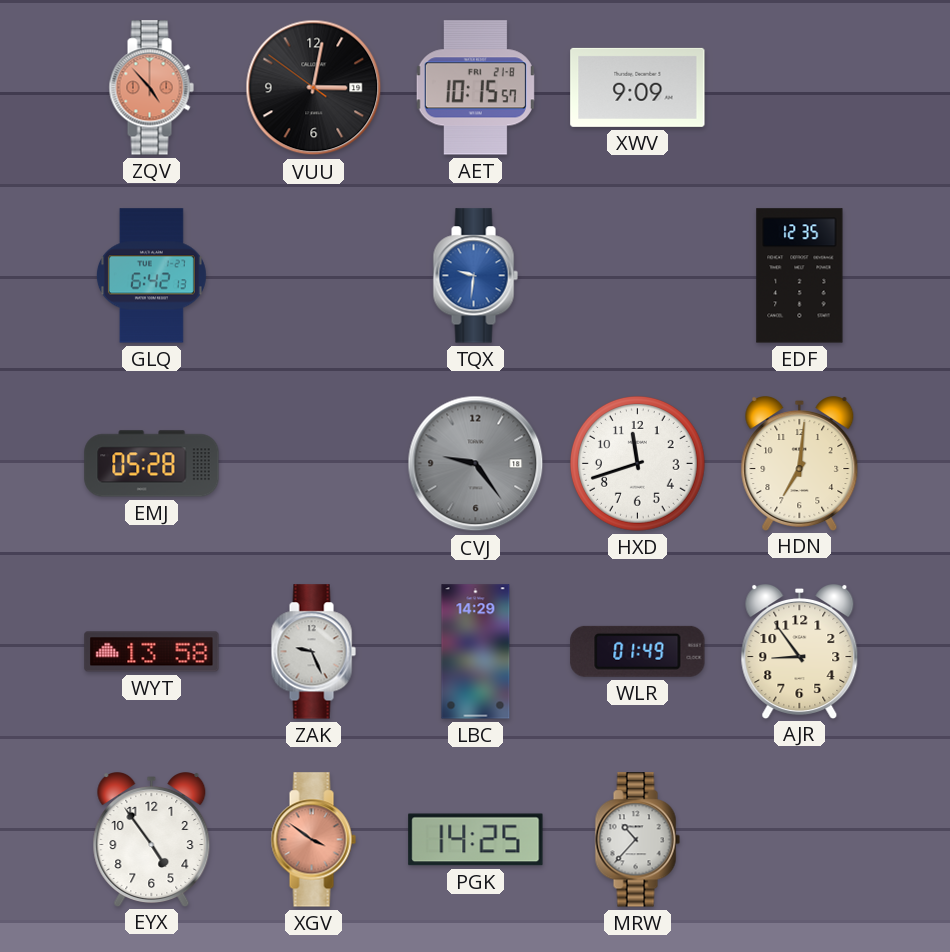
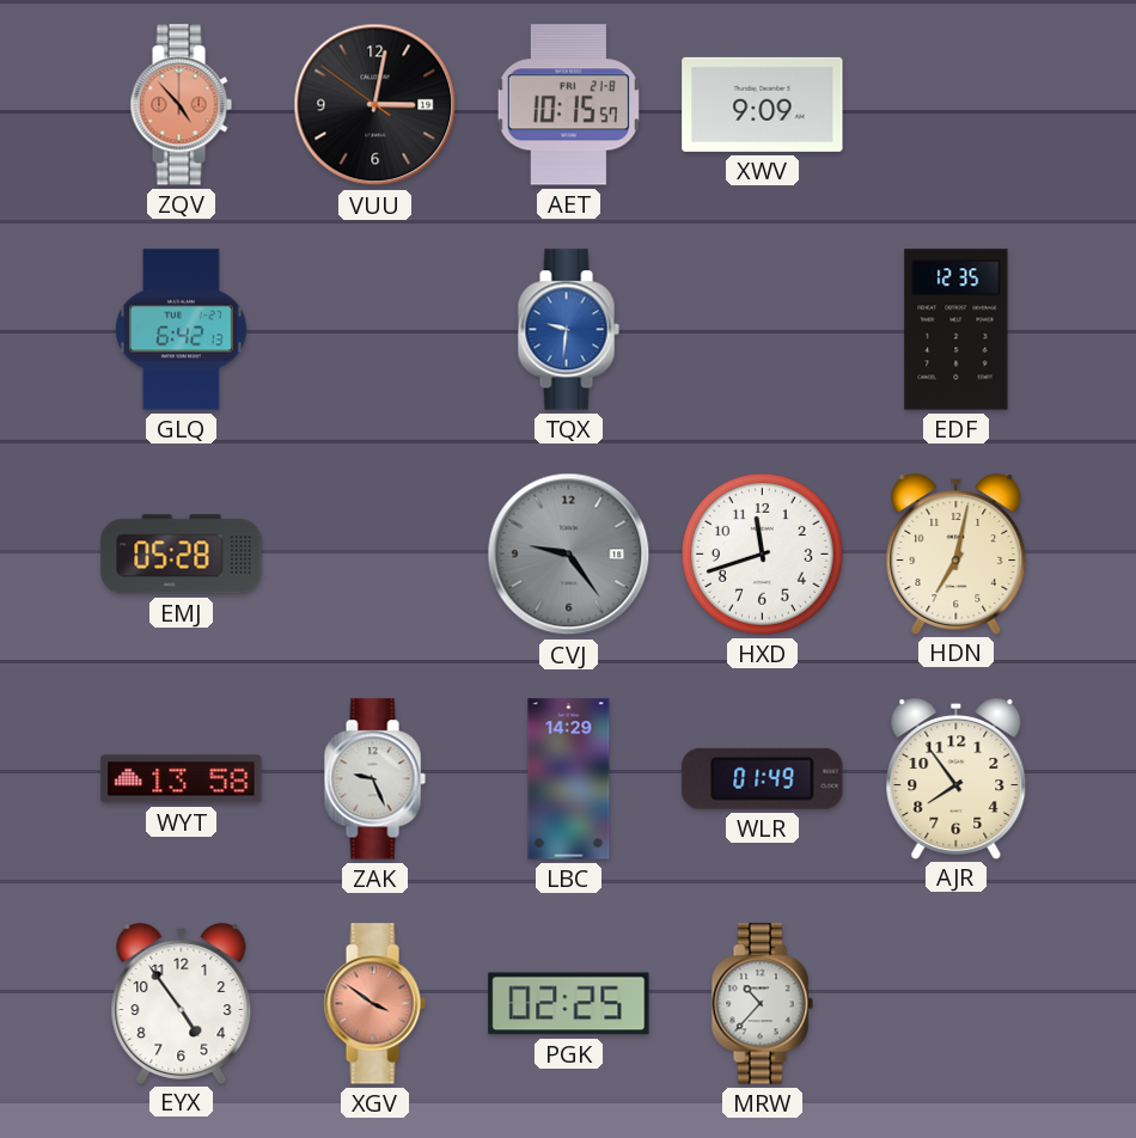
HDN: 7:01 -> 7:02 (957, 555)
AJR: 8:54 -> 7:54 (957, 779)
PGK: 14:25 -> 02:25 (569, 1004)
